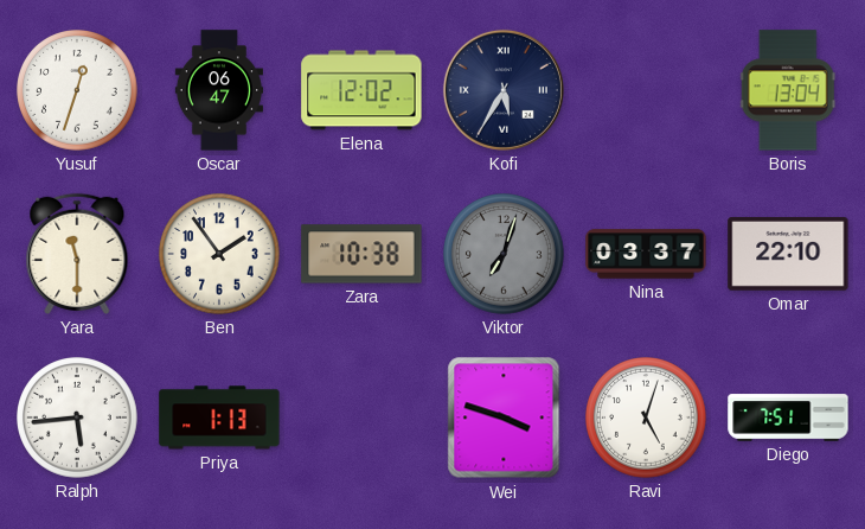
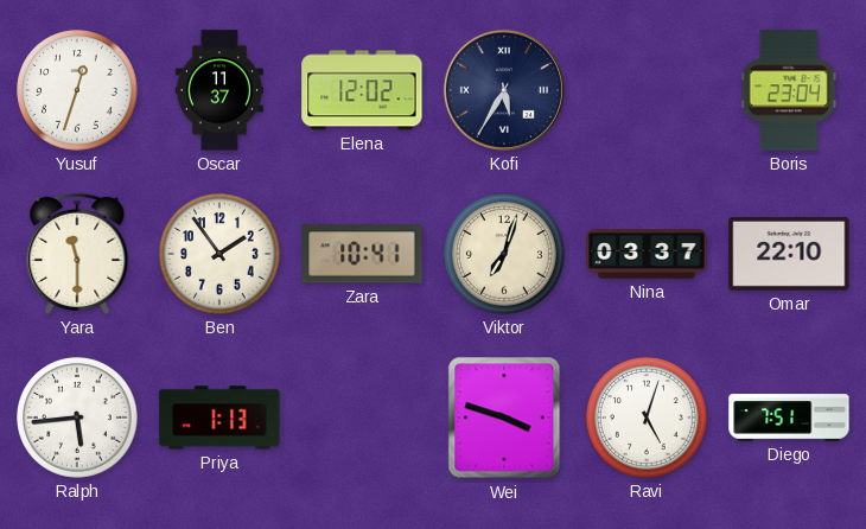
Oscar: 06:47 -> 11:37 (219, 90)
Boris: 13:04 -> 23:04 (789, 90)
Zara: 10:38 -> 10:41 (362, 254)
Viktor dial: grey -> cream (505, 255)
